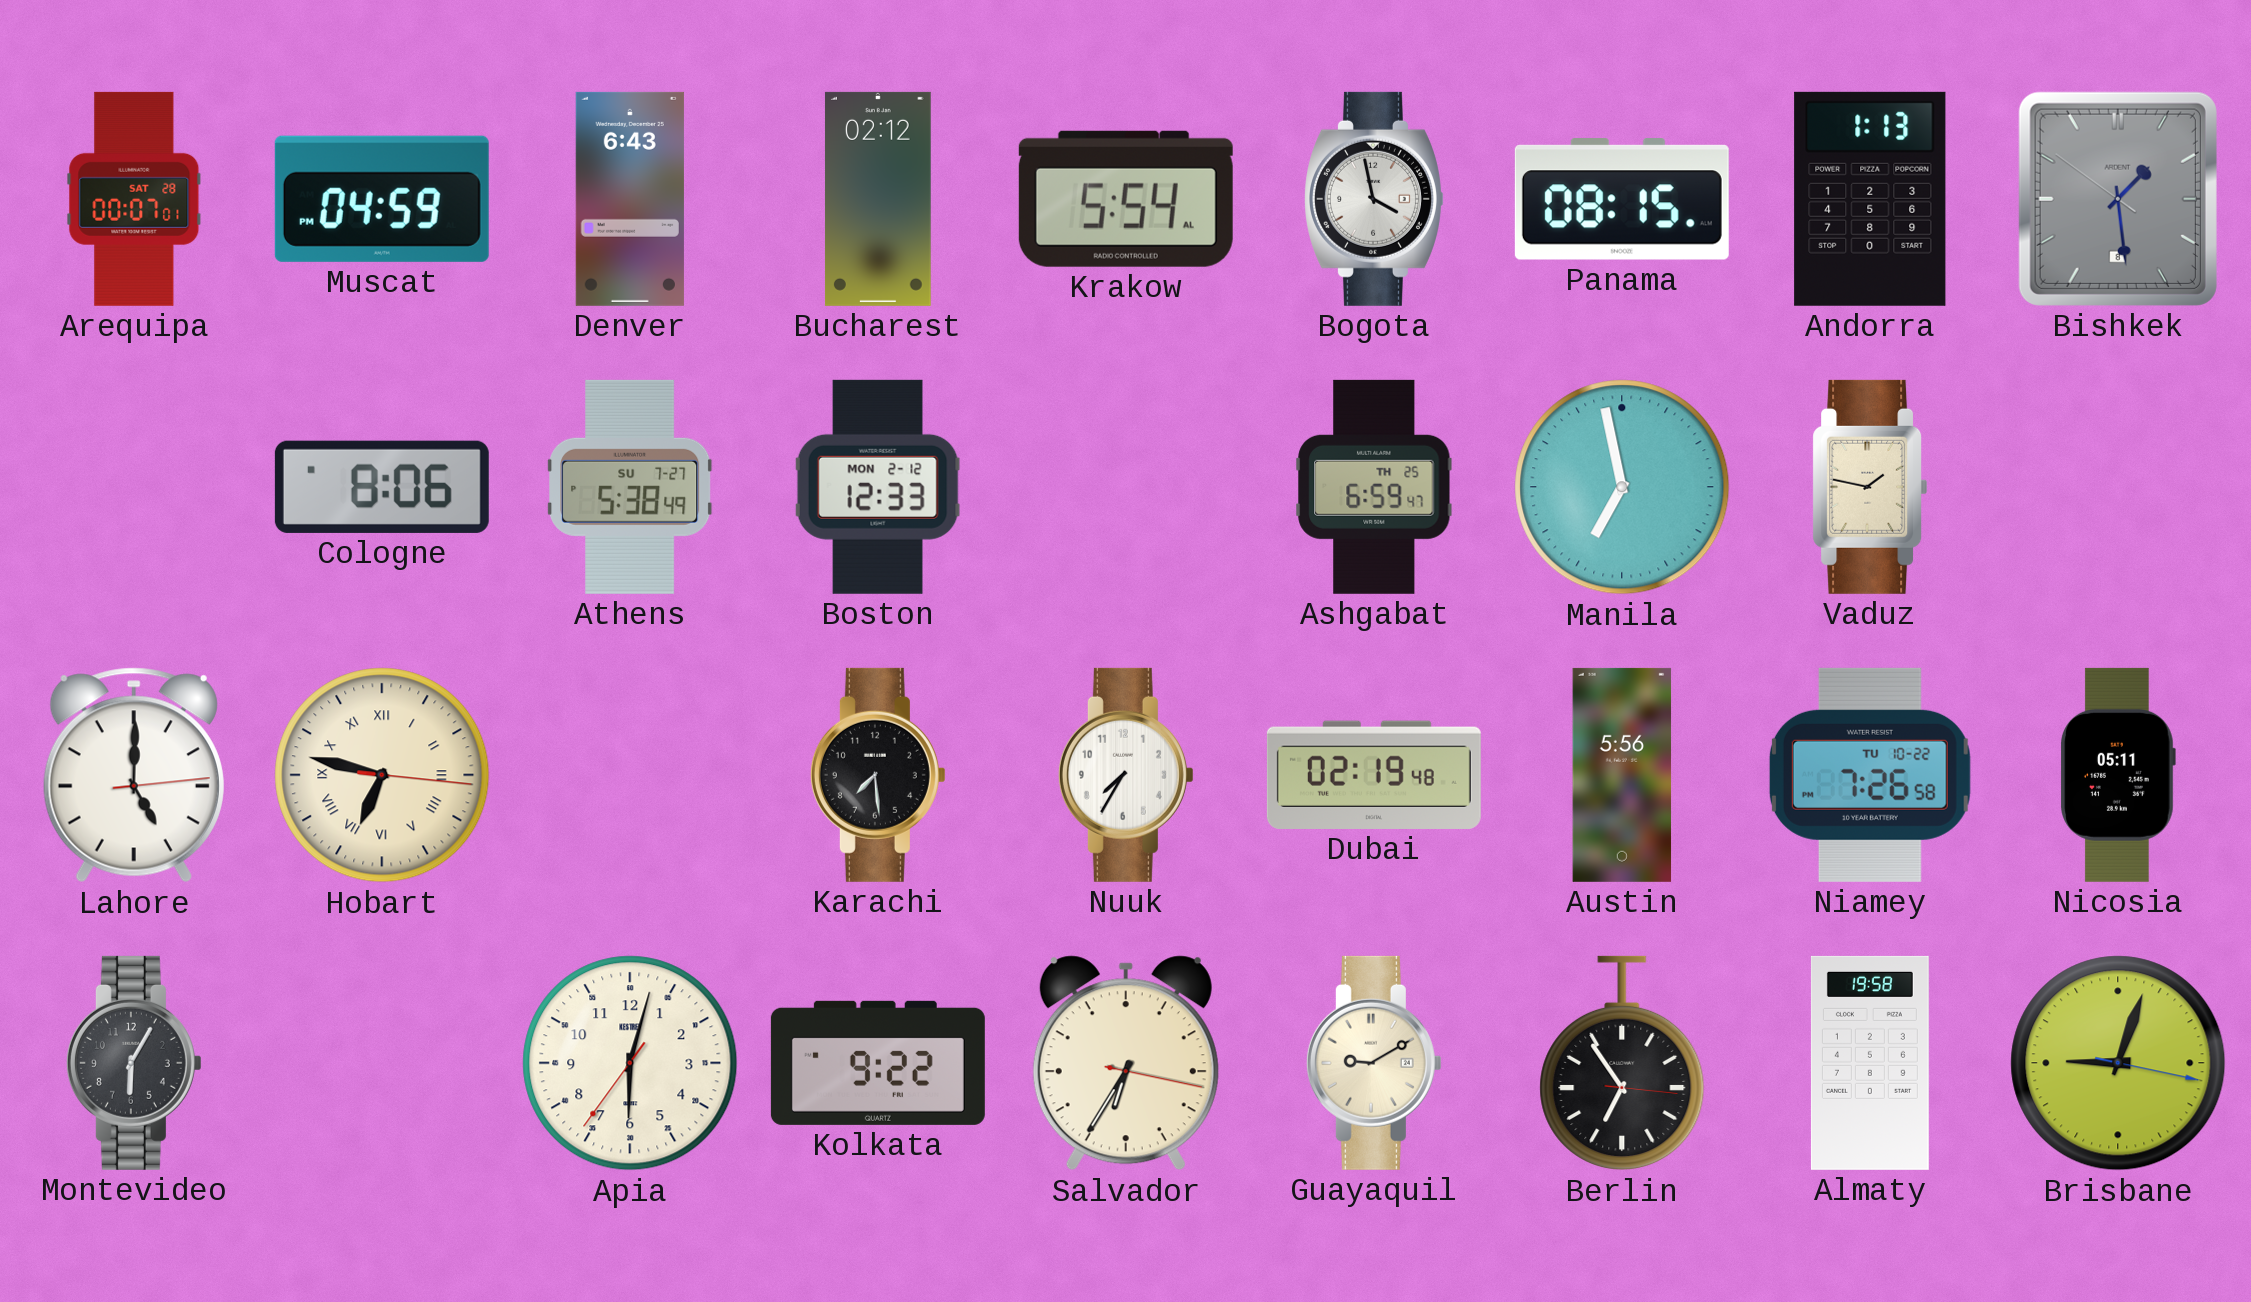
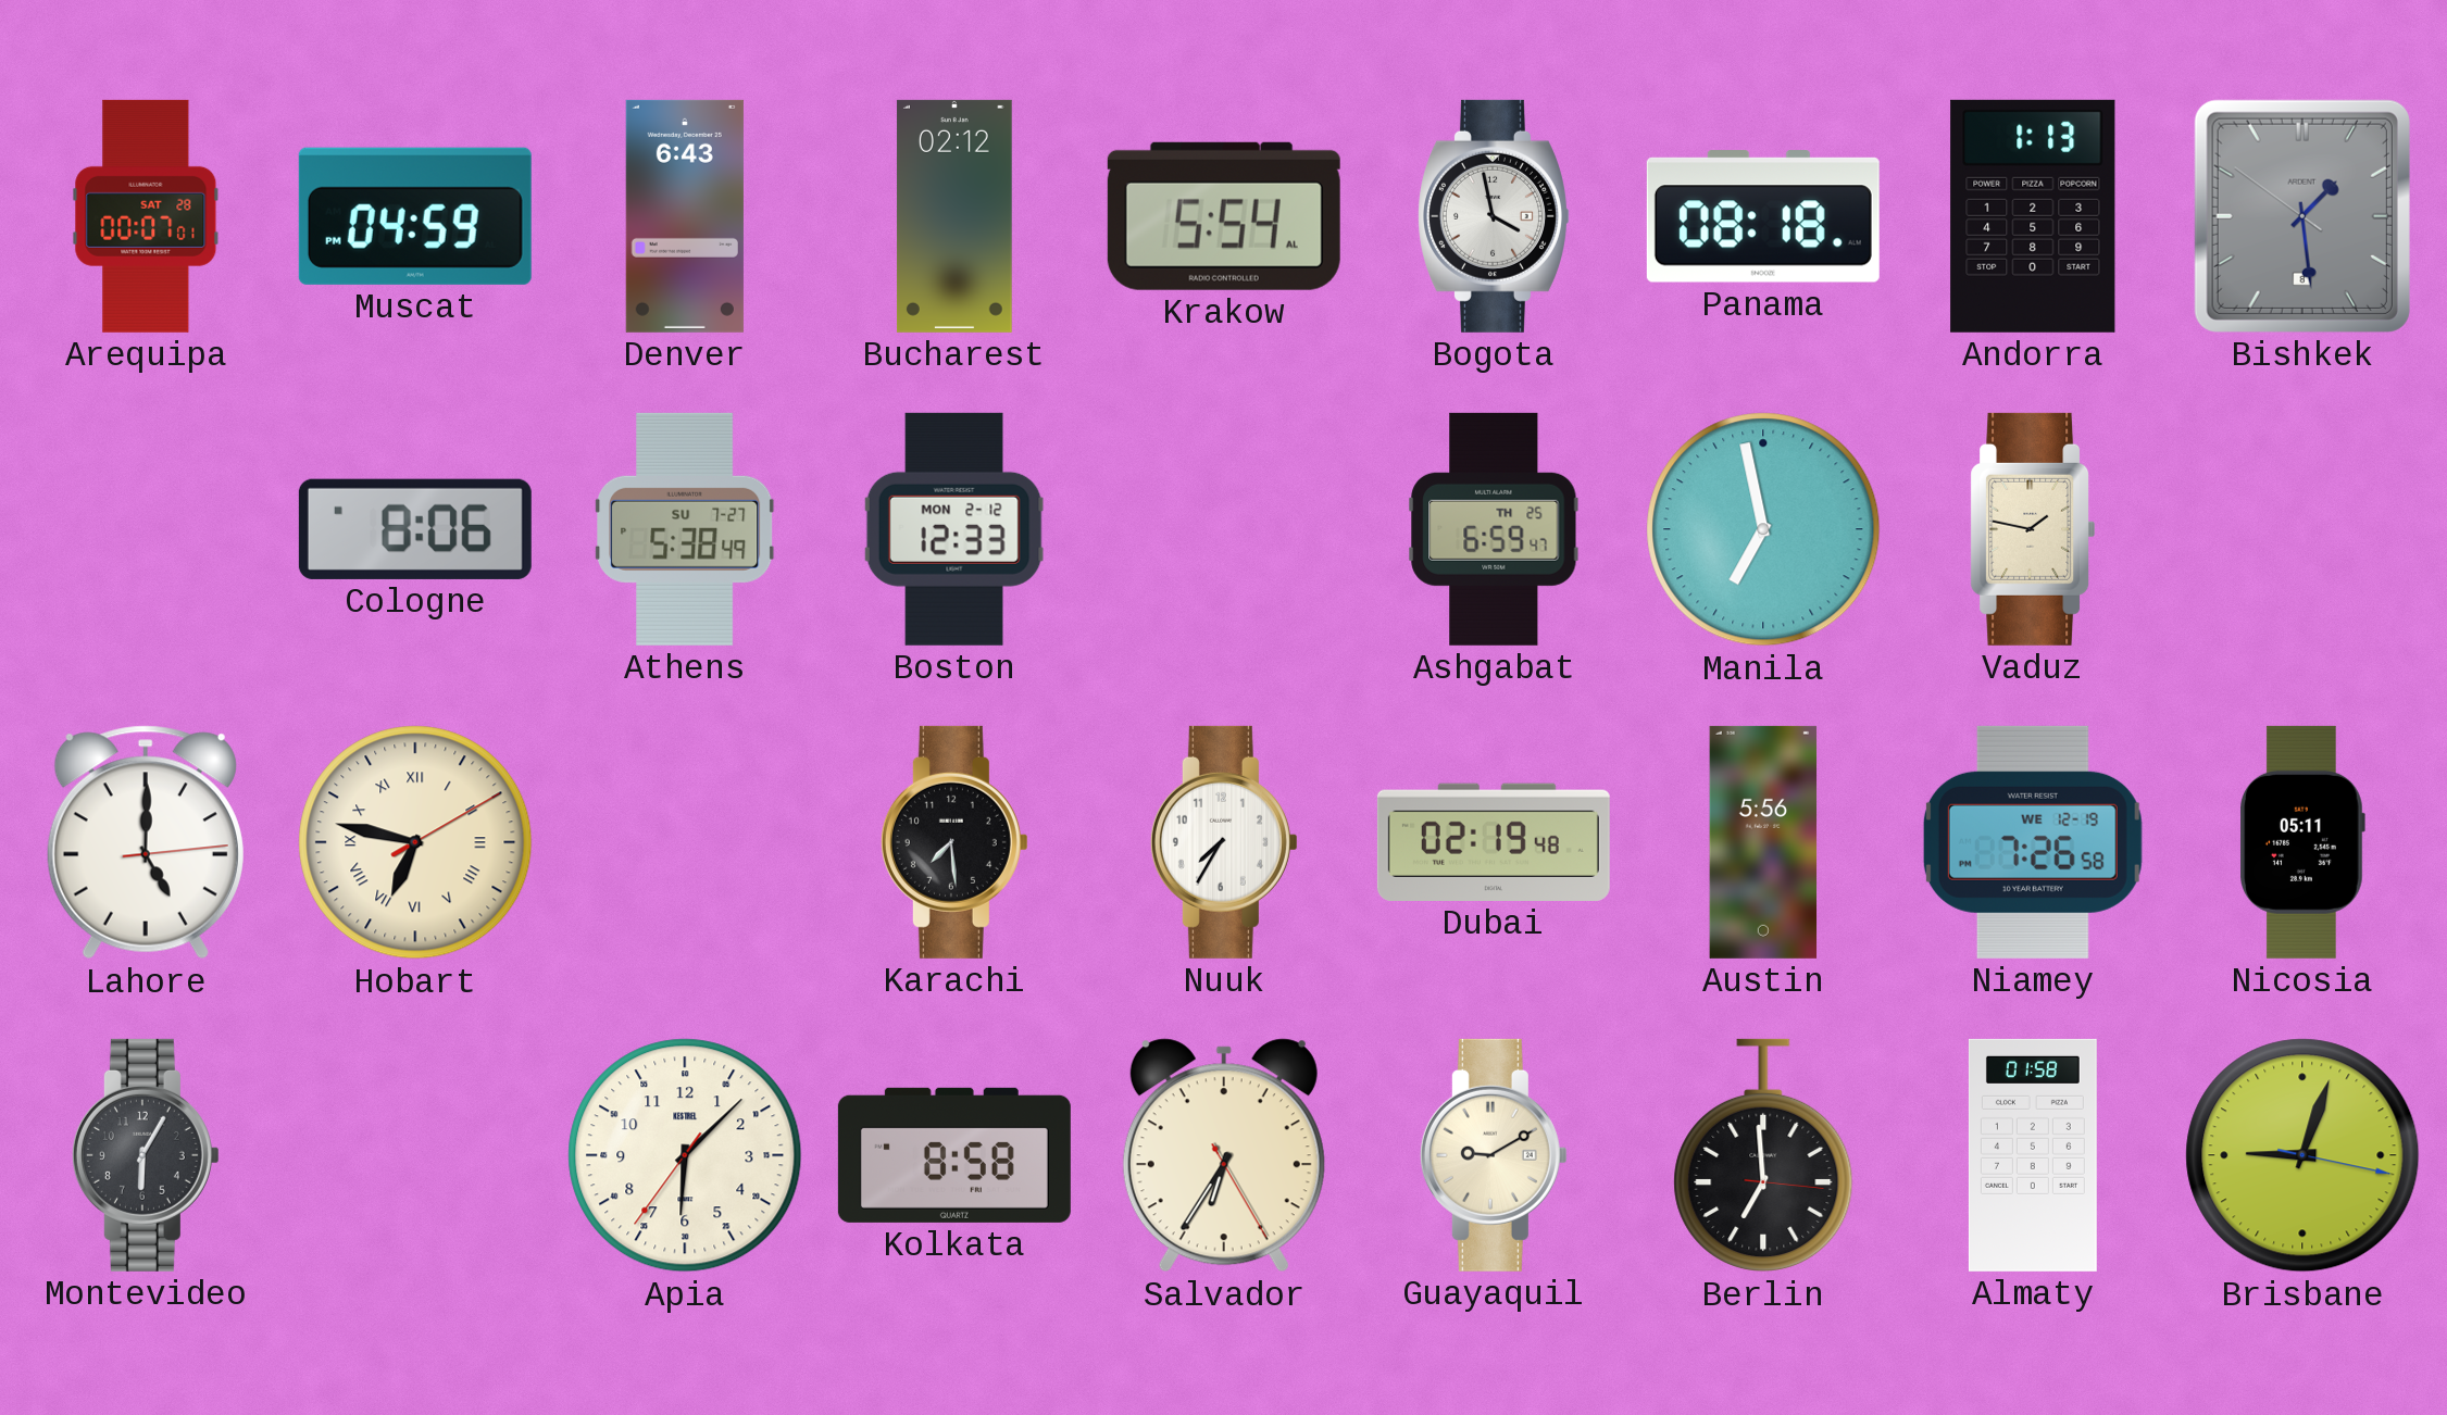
Panama: 08:15 -> 08:18 (1763, 216)
Hobart: 6:47:16 -> 6:47:10 (415, 842)
Niamey date: TU 10-22 -> WE 12-19 (2033, 842)
Apia: 6:02 -> 6:07 (685, 1155)
Kolkata: 9:22 -> 8:58 (954, 1155)
Salvador: 6:35:17 -> 6:35:25 (1224, 1155)
Berlin: 6:54 -> 6:59 (1763, 1155)
Almaty: 19:58 -> 01:58 (2033, 1155)
